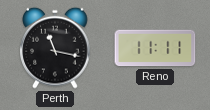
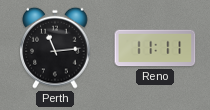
Perth: 11:17 -> 11:14 (55, 48)
